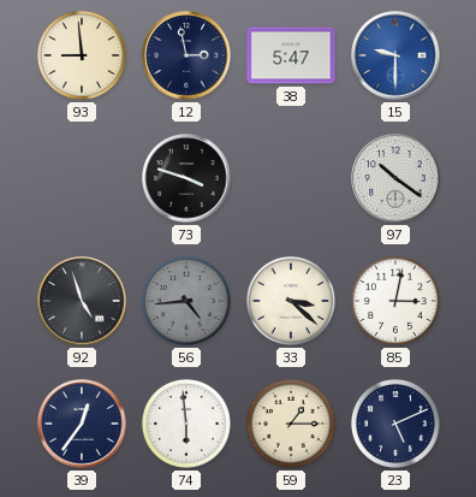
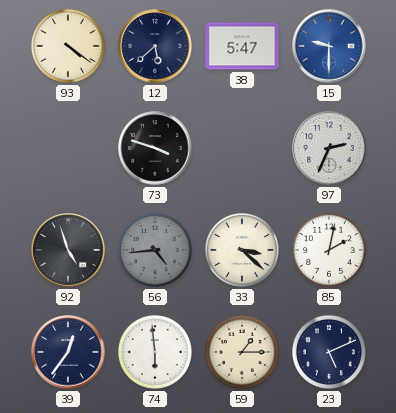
93: 8:59 -> 4:21 (68, 46)
12: 2:58 -> 5:38 (155, 46)
97: 10:21 -> 2:34 (329, 148)
85: 3:02 -> 2:02 (329, 250)
